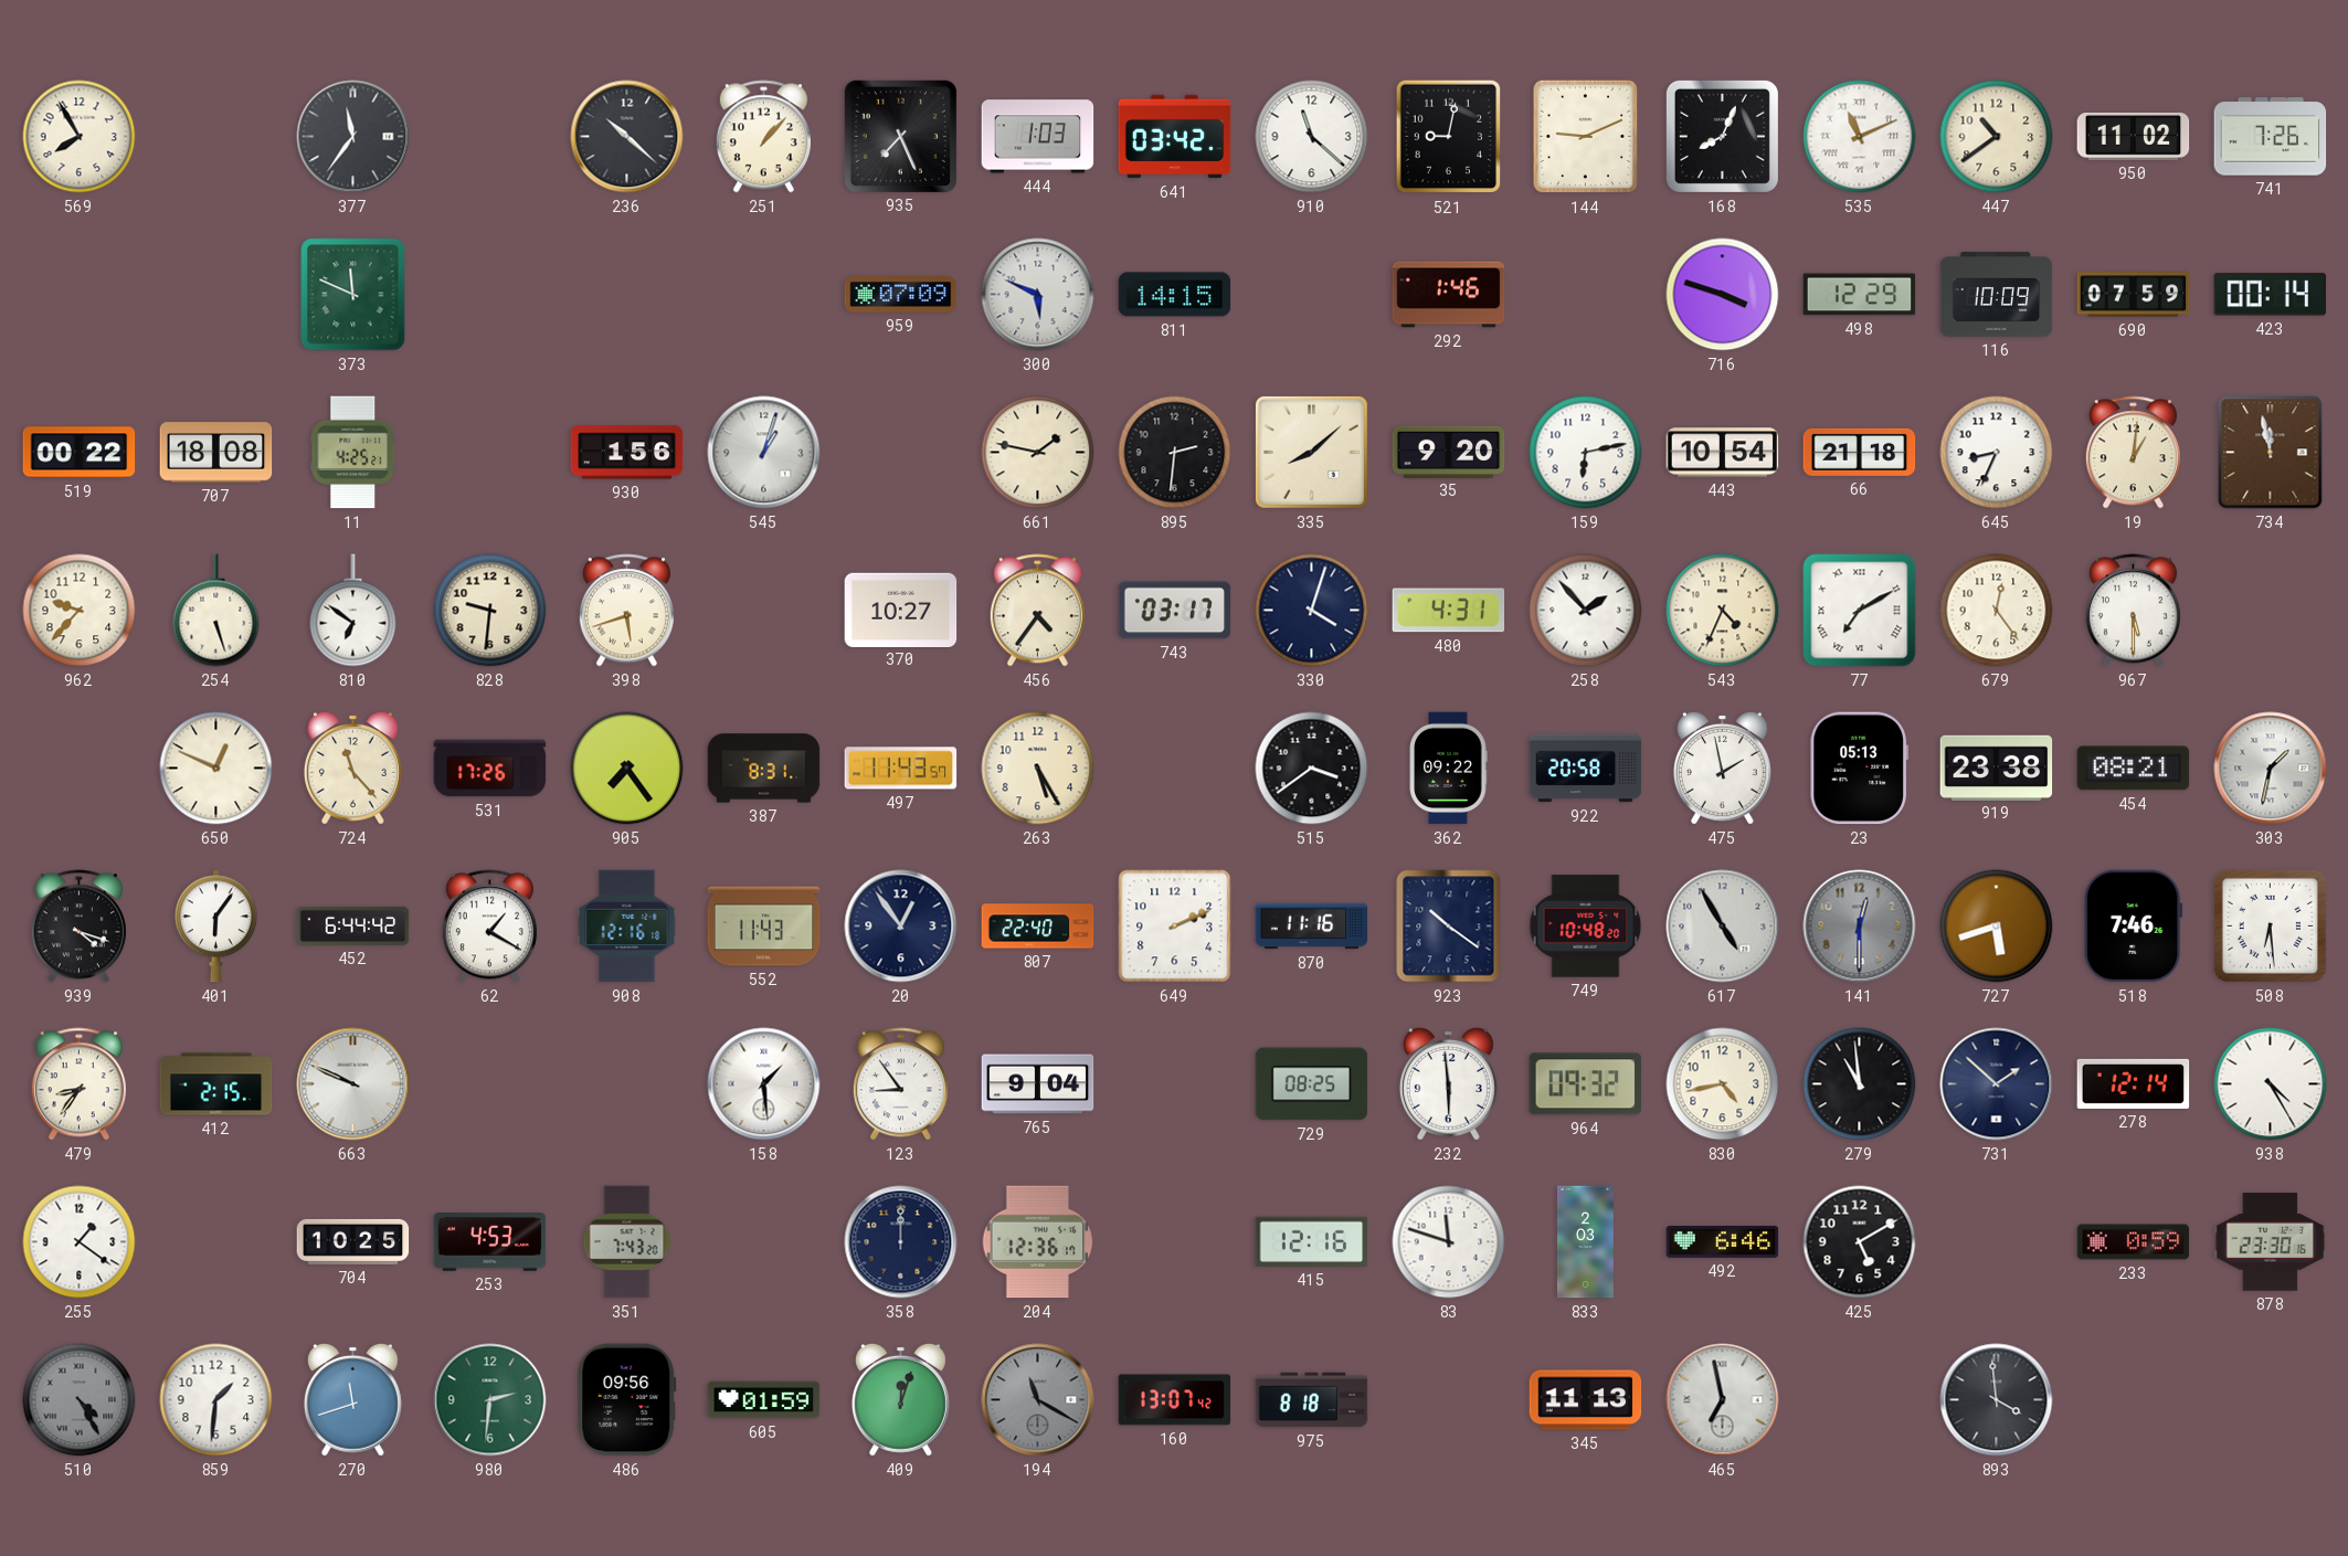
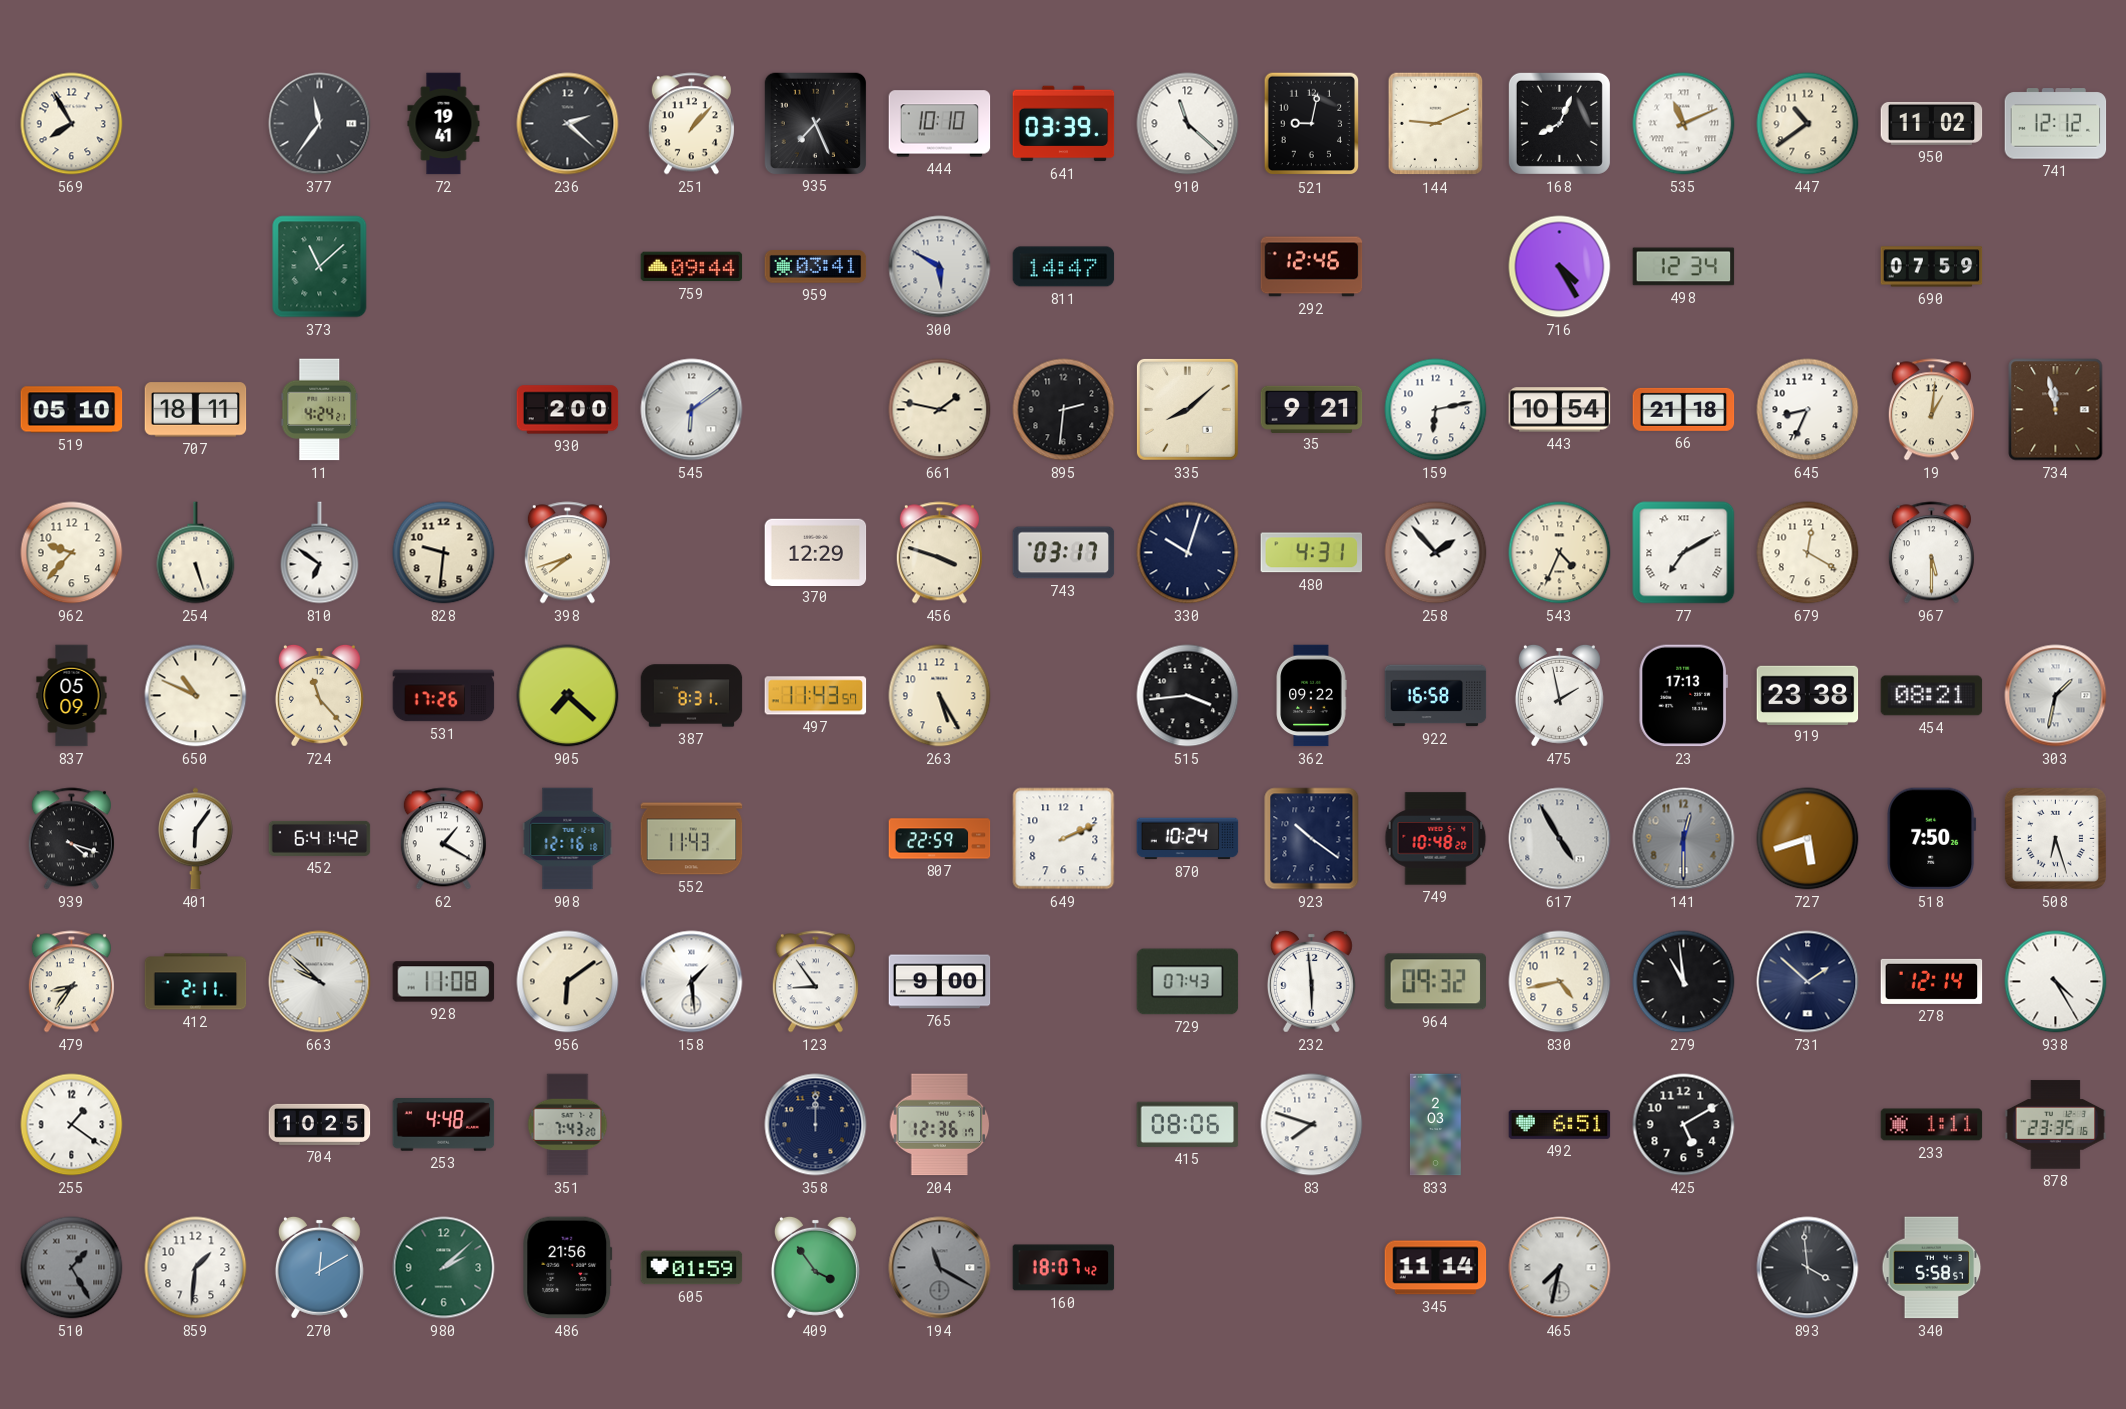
72: none -> 19:41 (444, 124)
236: 10:22 -> 2:22 (568, 124)
444: 1:03 -> 10:10 (940, 124)
641: 03:42 -> 03:39 (1064, 124)
741: 7:26 -> 12:12 (2056, 124)
373: 11:49 -> 11:08 (320, 267)
759: none -> 09:44 (692, 267)
959: 07:09 -> 03:41 (816, 267)
300: 5:49 -> 5:50 (940, 267)
811: 14:15 -> 14:47 (1064, 267)
292: 1:46 -> 12:46 (1312, 267)
716: 3:48 -> 4:25 (1560, 267)
498: 12:29 -> 12:34 (1684, 267)
116: 10:09 -> none (1997, 295)
423: 00:14 -> none (2271, 295)
519: 00:22 -> 05:10 (72, 410)
707: 18:08 -> 18:11 (196, 410)
11: 4:25 -> 4:24 (320, 410)
930: 1:56 -> 2:00 (568, 410)
545: 1:03 -> 6:09 (692, 410)
35: 9:20 -> 9:21 (1312, 409)
398: 5:42 -> 7:42 (567, 553)
370: 10:27 -> 12:29 (816, 552)
456: 4:36 -> 3:48 (939, 553)
330: 4:03 -> 10:03 (1188, 553)
679: 12:24 -> 12:20 (1808, 553)
837: none -> 05:09 (72, 696)
650: 12:49 -> 10:49 (196, 696)
905: 7:24 -> 7:22 (568, 696)
515: 3:39 -> 3:44 (1188, 696)
922: 20:58 -> 16:58 (1436, 696)
23: 05:13 -> 17:13 (1683, 696)
452: 6:44 -> 6:41 (320, 838)
20: 12:54 -> none (901, 927)
807: 22:40 -> 22:59 (940, 839)
870: 11:16 -> 10:24 (1188, 839)
518: 7:46 -> 7:50 (1932, 839)
508: 6:29 -> 6:27 (2055, 838)
412: 2:15 -> 2:11 (196, 982)
663: 9:49 -> 9:52 (320, 982)
928: none -> 11:08 (444, 982)
956: none -> 6:09 (568, 982)
765: 9:04 -> 9:00 (940, 982)
729: 08:25 -> 07:43 (1188, 982)
253: 4:53 -> 4:48 (444, 1125)
415: 12:16 -> 08:06 (1188, 1124)
83: 11:48 -> 7:48 (1312, 1125)
492: 6:46 -> 6:51 (1560, 1124)
233: 0:59 -> 1:11 (1932, 1125)
878: 23:30 -> 23:35 (2056, 1125)
510: 4:25 -> 1:25 (72, 1268)
270: 11:42 -> 12:10 (319, 1267)
980: 2:31 -> 2:08 (444, 1268)
486: 09:56 -> 21:56 (568, 1268)
409: 12:03 -> 3:54 (815, 1267)
160: 13:07 -> 18:07 (1064, 1268)
975: 8:18 -> none (1312, 1400)
345: 11:13 -> 11:14 (1436, 1268)
465: 6:58 -> 7:32 (1560, 1268)
340: none -> 5:58 (1932, 1268)
